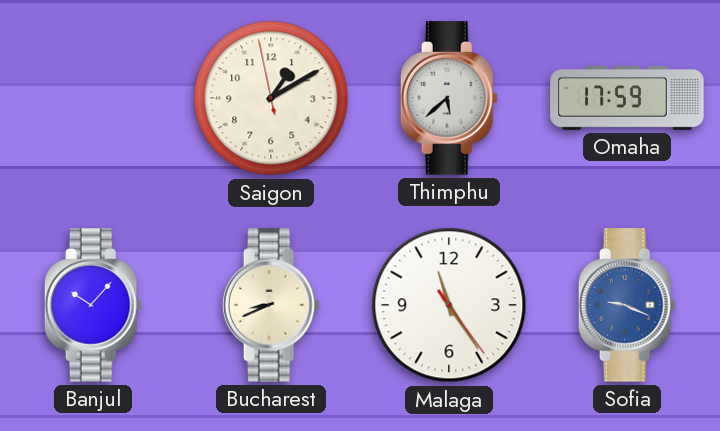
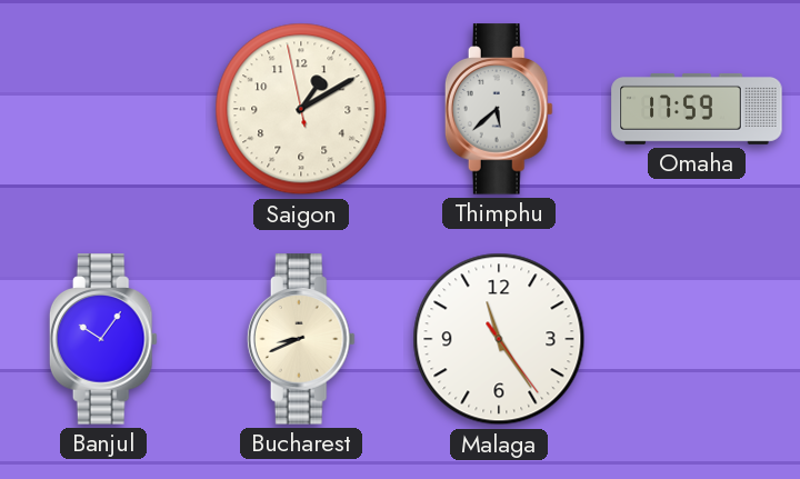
Banjul: 10:07 -> 10:06 (103, 339)
Sofia: 9:19 -> none (627, 305)
